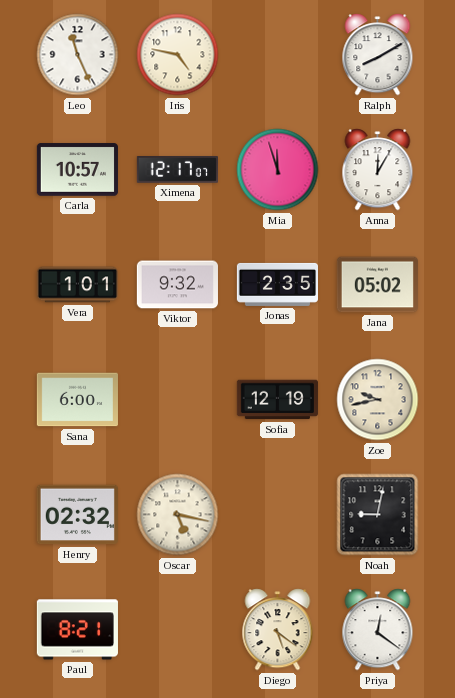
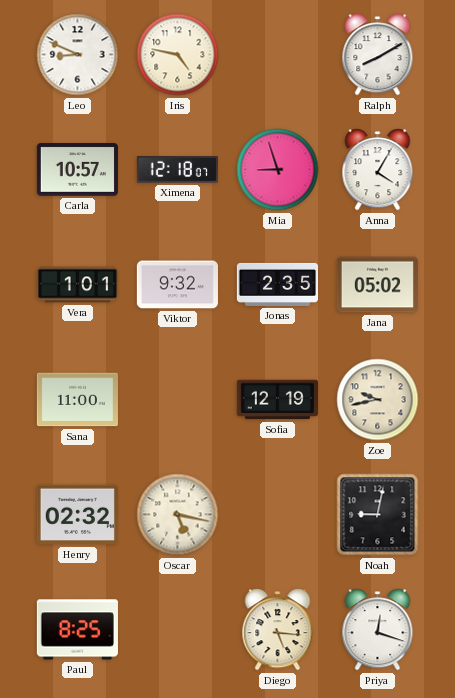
Leo: 11:26 -> 8:49 (78, 55)
Ximena: 12:17 -> 12:18 (177, 170)
Mia: 11:57 -> 8:57 (278, 170)
Anna: 12:05 -> 4:05 (378, 170)
Sana: 6:00 -> 11:00 (77, 400)
Paul: 8:21 -> 8:25 (77, 630)
Diego: 5:21 -> 5:16 (278, 630)
Priya: 12:21 -> 12:18 (378, 630)
